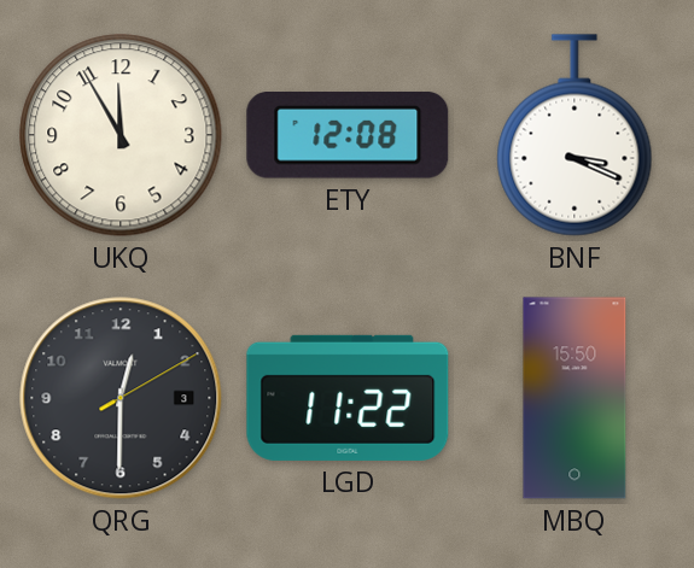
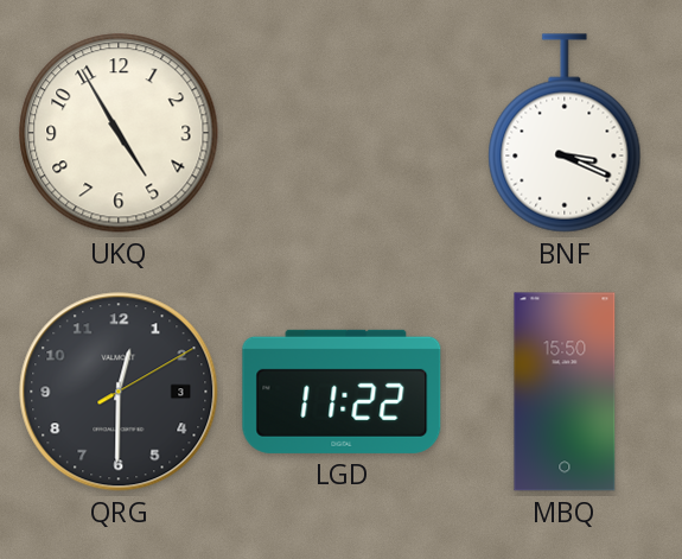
UKQ: 11:55 -> 4:55 (119, 133)
ETY: 12:08 -> none (348, 136)
